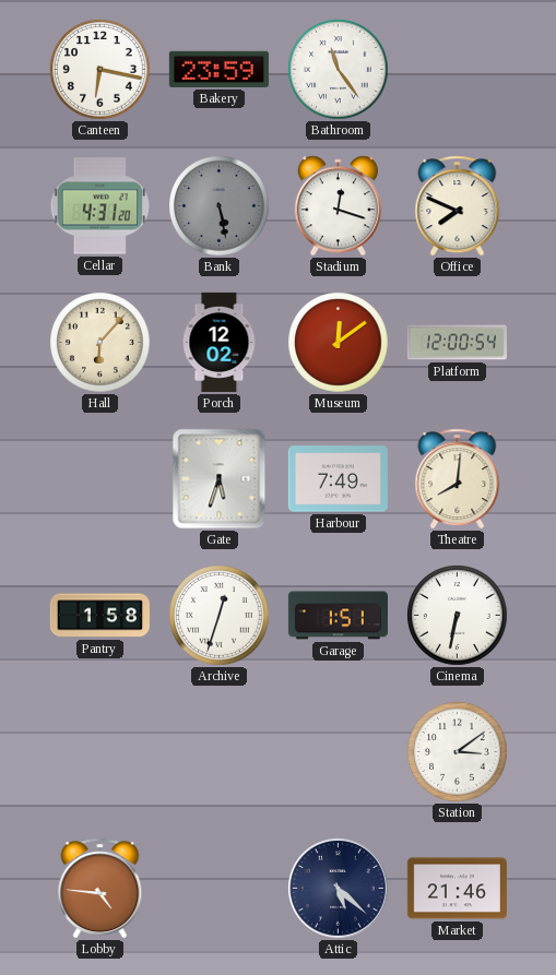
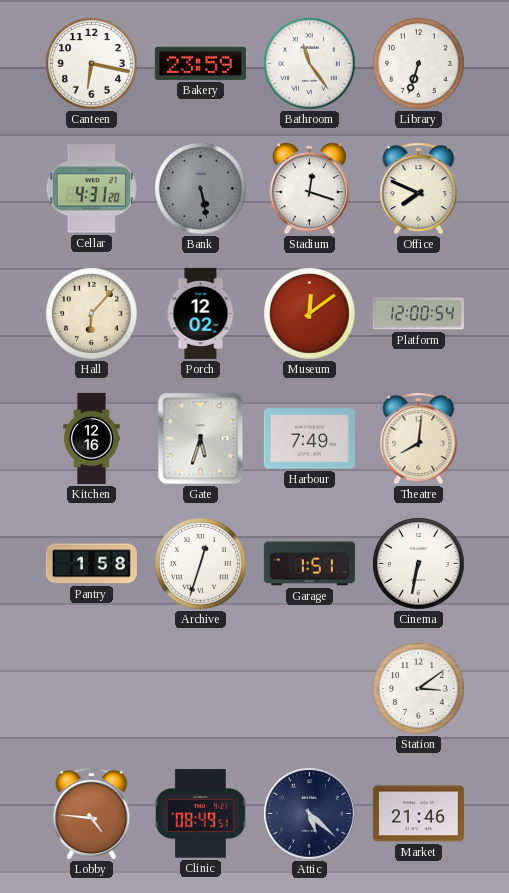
Library: none -> 6:33 (419, 64)
Kitchen: none -> 12:16 (92, 438)
Clinic: none -> 08:49 (200, 814)
